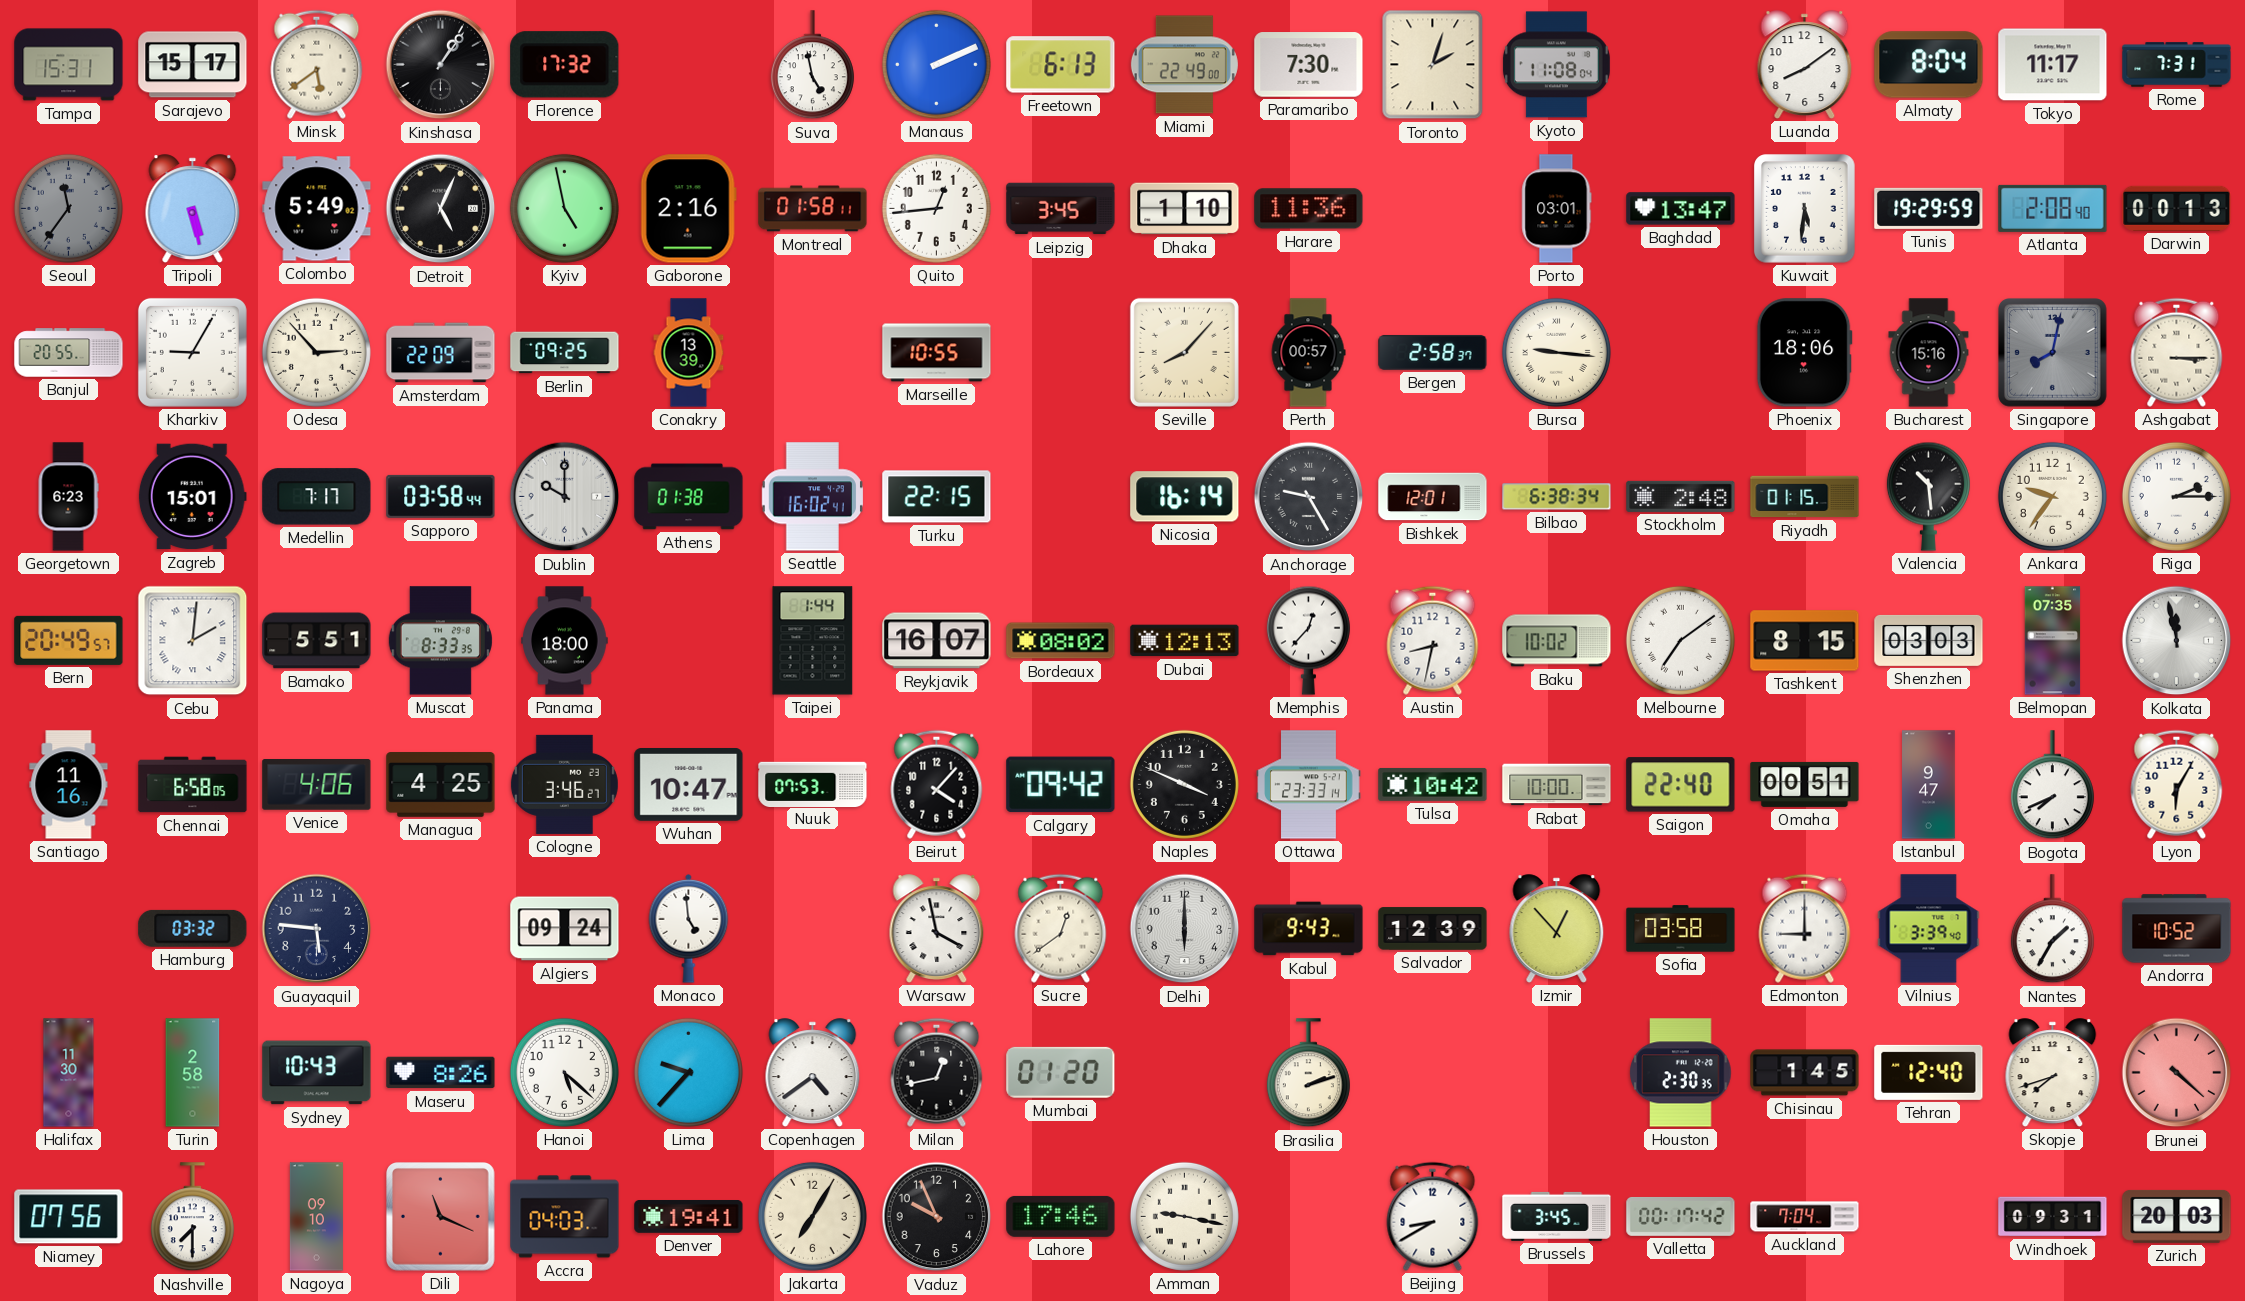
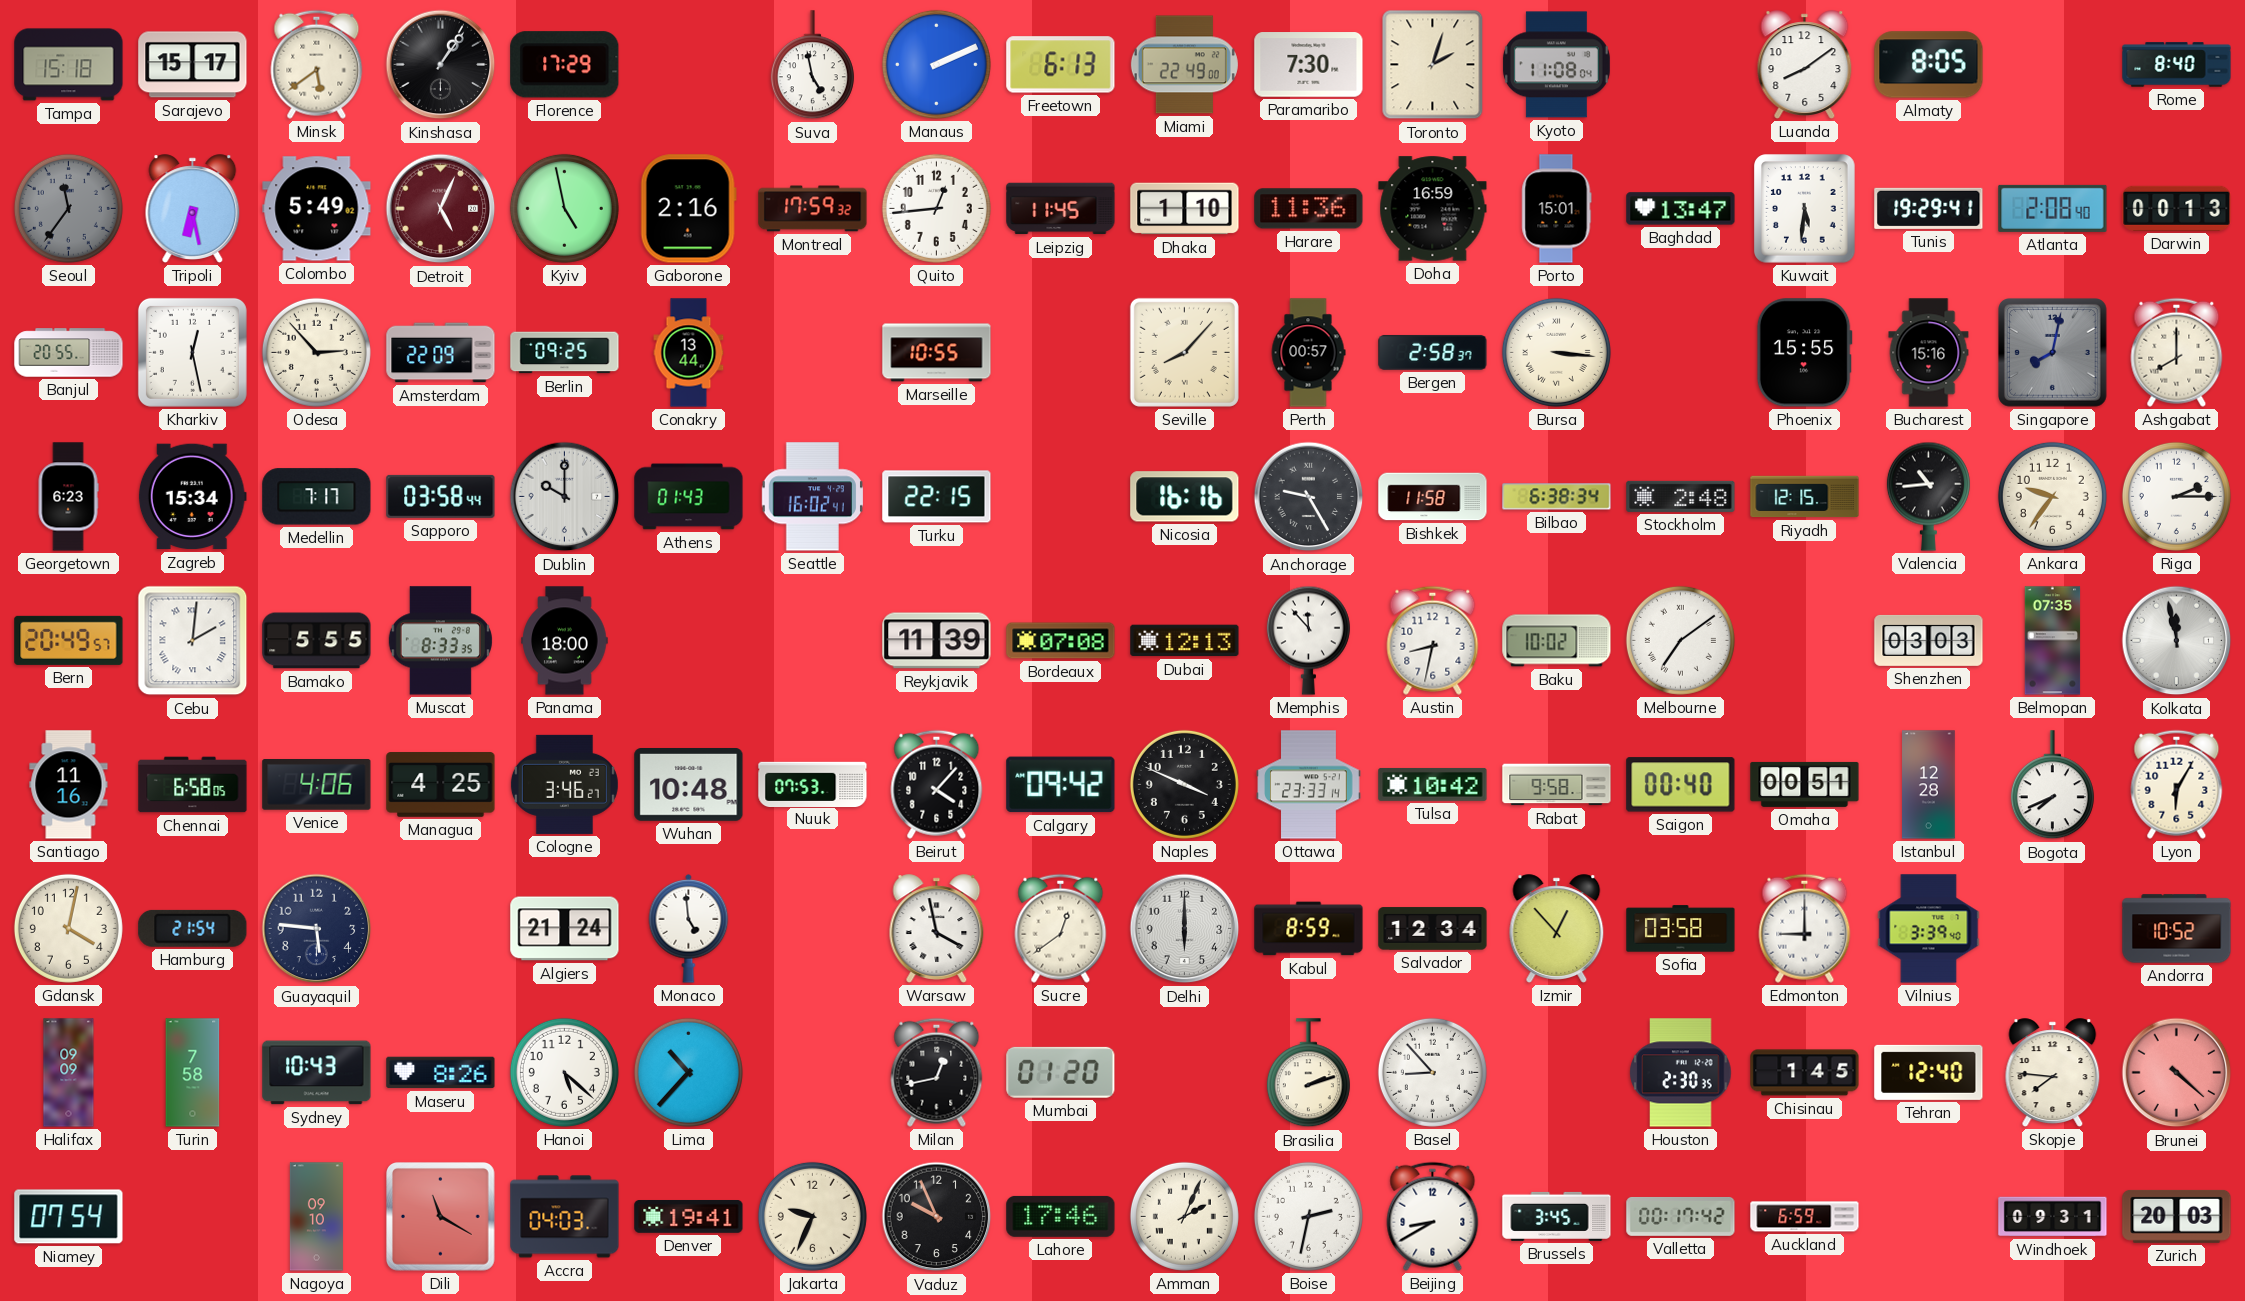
Tampa: 15:31 -> 15:18 (69, 65)
Florence: 17:32 -> 17:29 (565, 65)
Almaty: 8:04 -> 8:05 (1929, 65)
Tokyo: 11:17 -> none (2053, 65)
Rome: 7:31 -> 8:40 (2177, 65)
Tripoli: 5:28 -> 6:28 (193, 209)
Detroit dial: black -> burgundy (441, 209)
Montreal: 01:58 -> 17:59 (813, 209)
Leipzig: 3:45 -> 11:45 (1061, 209)
Doha: none -> 16:59 (1433, 209)
Porto: 03:01 -> 15:01 (1557, 209)
Tunis: 19:29:59 -> 19:29:41 (1929, 208)
Kharkiv: 9:05 -> 12:28 (192, 352)
Conakry: 13:39 -> 13:44 (689, 353)
Bursa: 9:16 -> 3:16 (1556, 352)
Phoenix: 18:06 -> 15:55 (1804, 353)
Ashgabat: 3:15 -> 8:00 (2177, 352)
Zagreb: 15:01 -> 15:34 (192, 497)
Athens: 01:38 -> 01:43 (689, 497)
Nicosia: 16:14 -> 16:16 (1185, 497)
Bishkek: 12:01 -> 11:58 (1433, 497)
Riyadh: 01:15 -> 12:15 (1805, 497)
Valencia: 10:29 -> 10:44 (1928, 496)
Bamako: 5:51 -> 5:55 (317, 641)
Taipei: 1:44 -> none (813, 641)
Reykjavik: 16:07 -> 11:39 (937, 641)
Bordeaux: 08:02 -> 07:08 (1061, 641)
Memphis: 12:37 -> 11:53 (1308, 640)
Tashkent: 8:15 -> none (1805, 641)
Wuhan: 10:47 -> 10:48 (689, 785)
Rabat: 10:00 -> 9:58 (1557, 785)
Saigon: 22:40 -> 00:40 (1681, 785)
Istanbul: 9:47 -> 12:28 (1929, 785)
Gdansk: none -> 4:02 (68, 928)
Hamburg: 03:32 -> 21:54 (193, 928)
Algiers: 09:24 -> 21:24 (565, 929)
Kabul: 9:43 -> 8:59 (1309, 929)
Salvador: 12:39 -> 12:34 (1433, 929)
Nantes: 1:35 -> none (2052, 929)
Halifax: 11:30 -> 09:09 (69, 1073)
Turin: 2:58 -> 7:58 (193, 1073)
Lima: 9:37 -> 10:37 (688, 1072)
Copenhagen: 4:39 -> none (813, 1073)
Basel: none -> 8:53 (1432, 1072)
Skopje: 7:42 -> 7:46 (2053, 1073)
Niamey: 07:56 -> 07:54 (69, 1217)
Nashville: 7:30 -> none (192, 1217)
Dili: 11:19 -> 11:20 (441, 1217)
Jakarta: 7:05 -> 9:34 (812, 1216)
Amman: 9:17 -> 2:04 (1184, 1216)
Boise: none -> 2:32 (1308, 1216)
Auckland: 7:04 -> 6:59 (1805, 1217)
